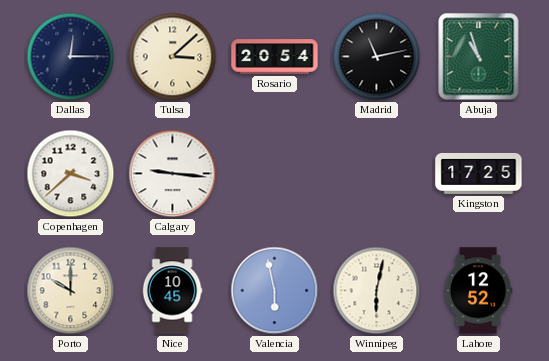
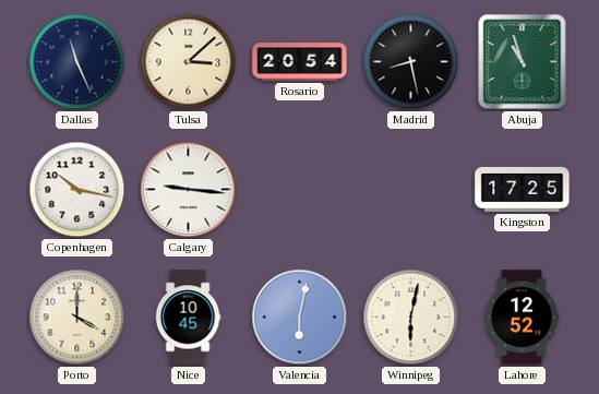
Dallas: 12:15 -> 11:26 (77, 62)
Madrid: 11:13 -> 8:28 (411, 62)
Copenhagen: 3:38 -> 10:17 (77, 190)
Porto: 10:00 -> 4:00 (77, 318)
Valencia: 5:58 -> 6:02 (300, 318)
